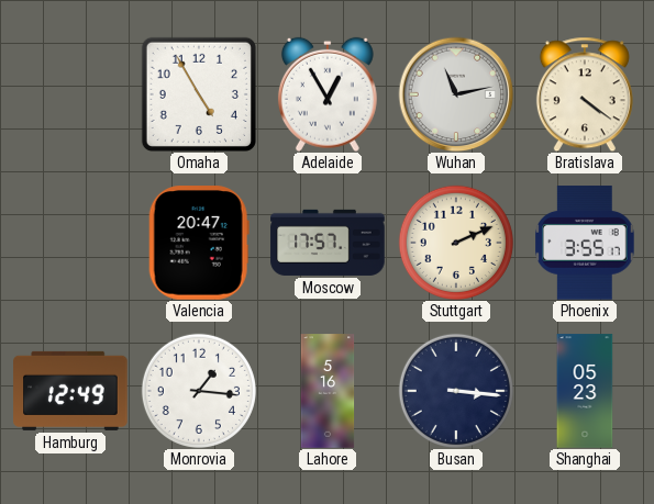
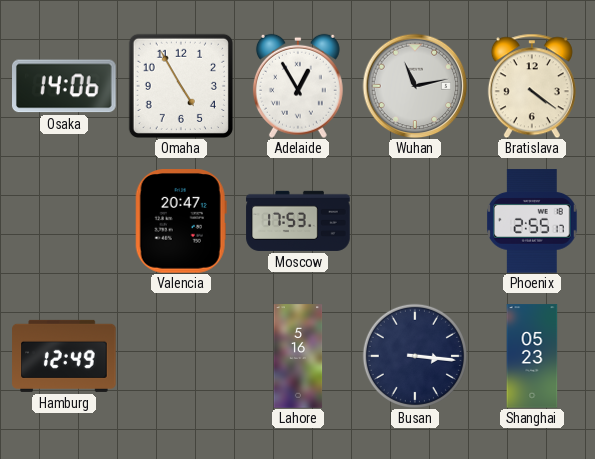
Osaka: none -> 14:06 (65, 86)
Moscow: 17:57 -> 17:53 (298, 221)
Stuttgart: 2:11 -> none (456, 243)
Phoenix: 3:55 -> 2:55 (533, 221)
Monrovia: 1:16 -> none (199, 391)
